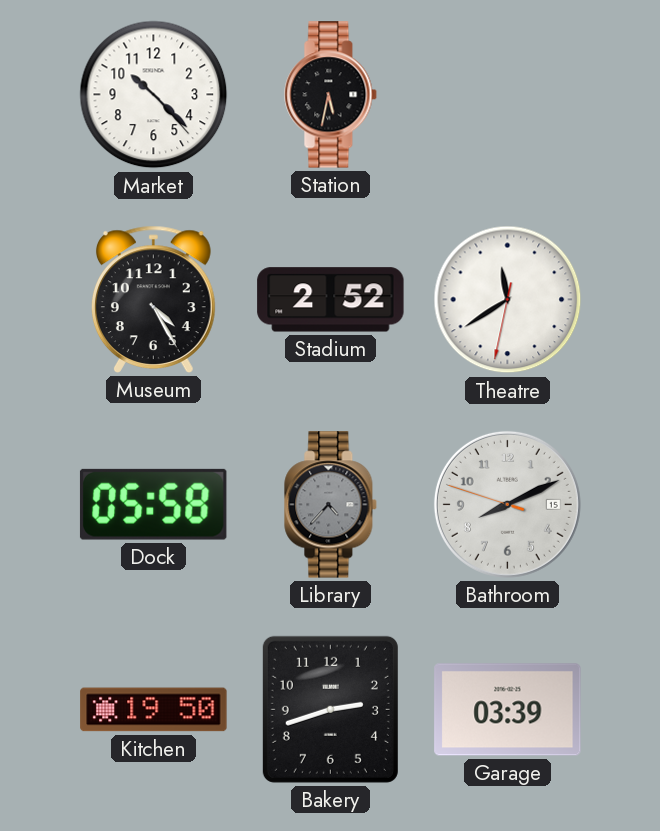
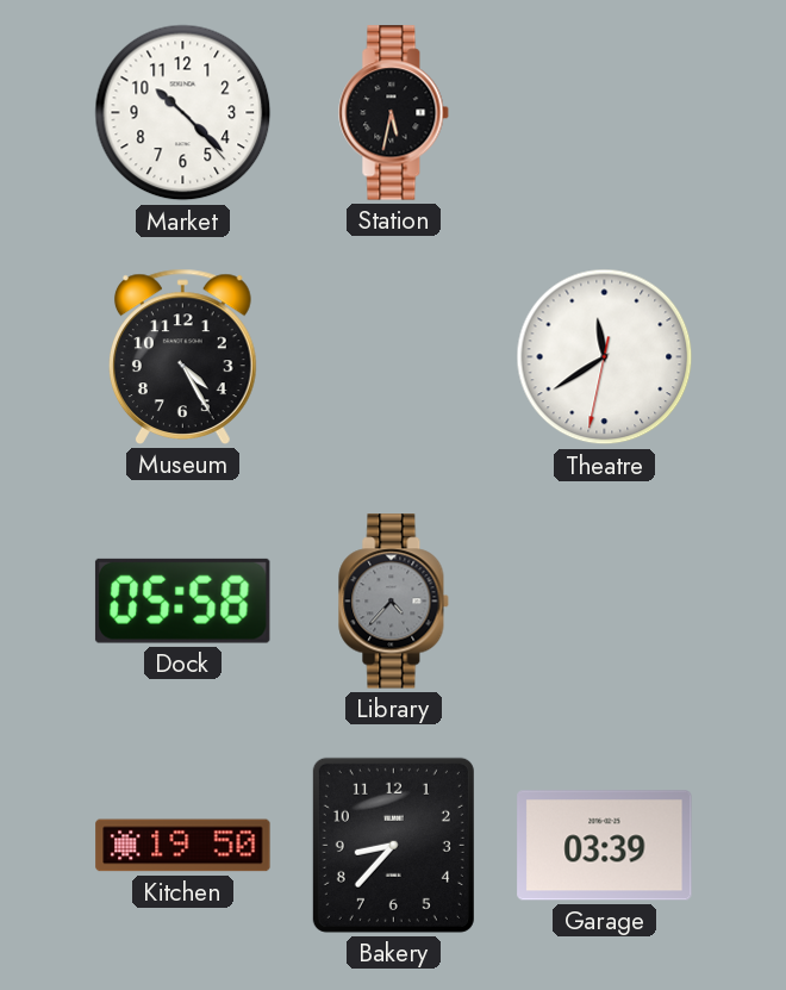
Stadium: 2:52 -> none (331, 300)
Bathroom: 8:10 -> none (507, 504)
Bakery: 2:42 -> 8:37 (393, 845)
